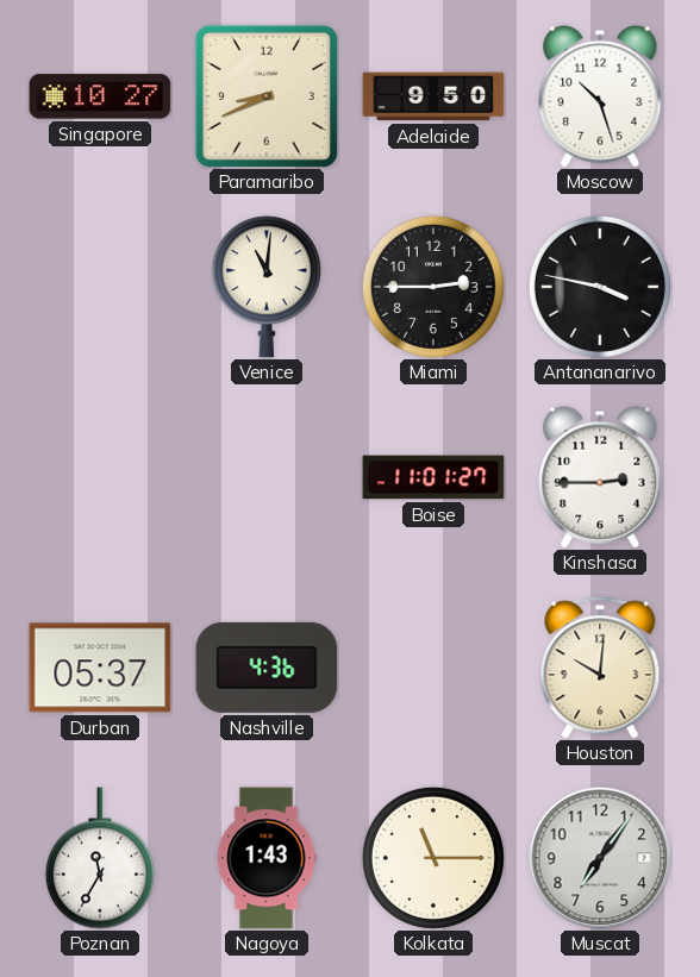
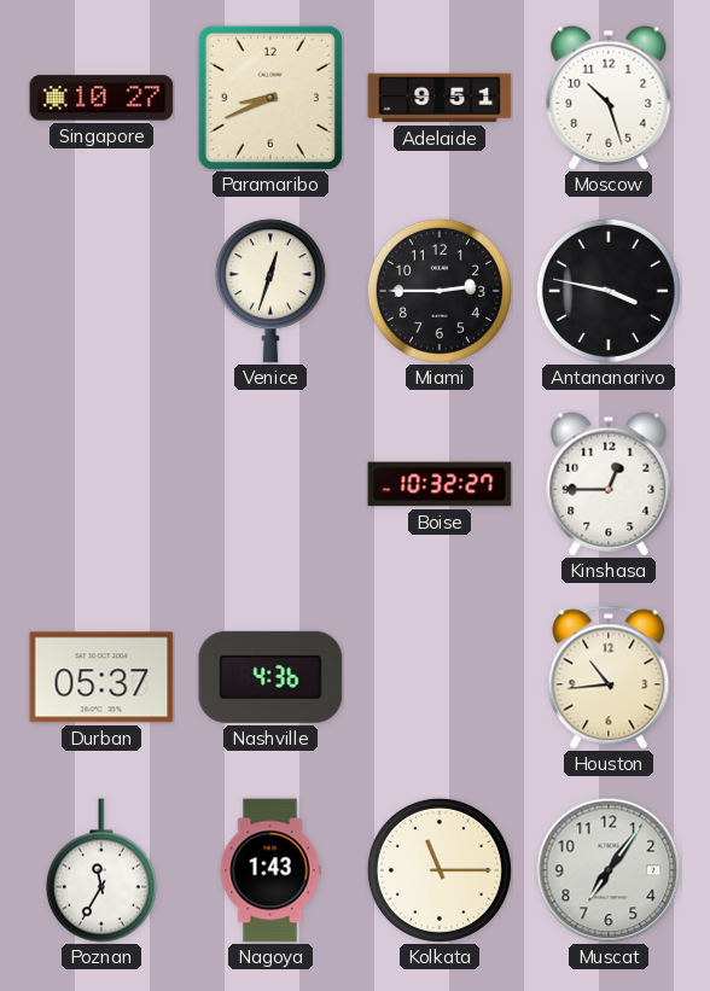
Adelaide: 9:50 -> 9:51 (440, 98)
Venice: 11:01 -> 12:33 (270, 291)
Boise: 11:01 -> 10:32 (440, 484)
Kinshasa: 2:45 -> 12:45 (609, 484)
Houston: 10:01 -> 10:44 (609, 677)
